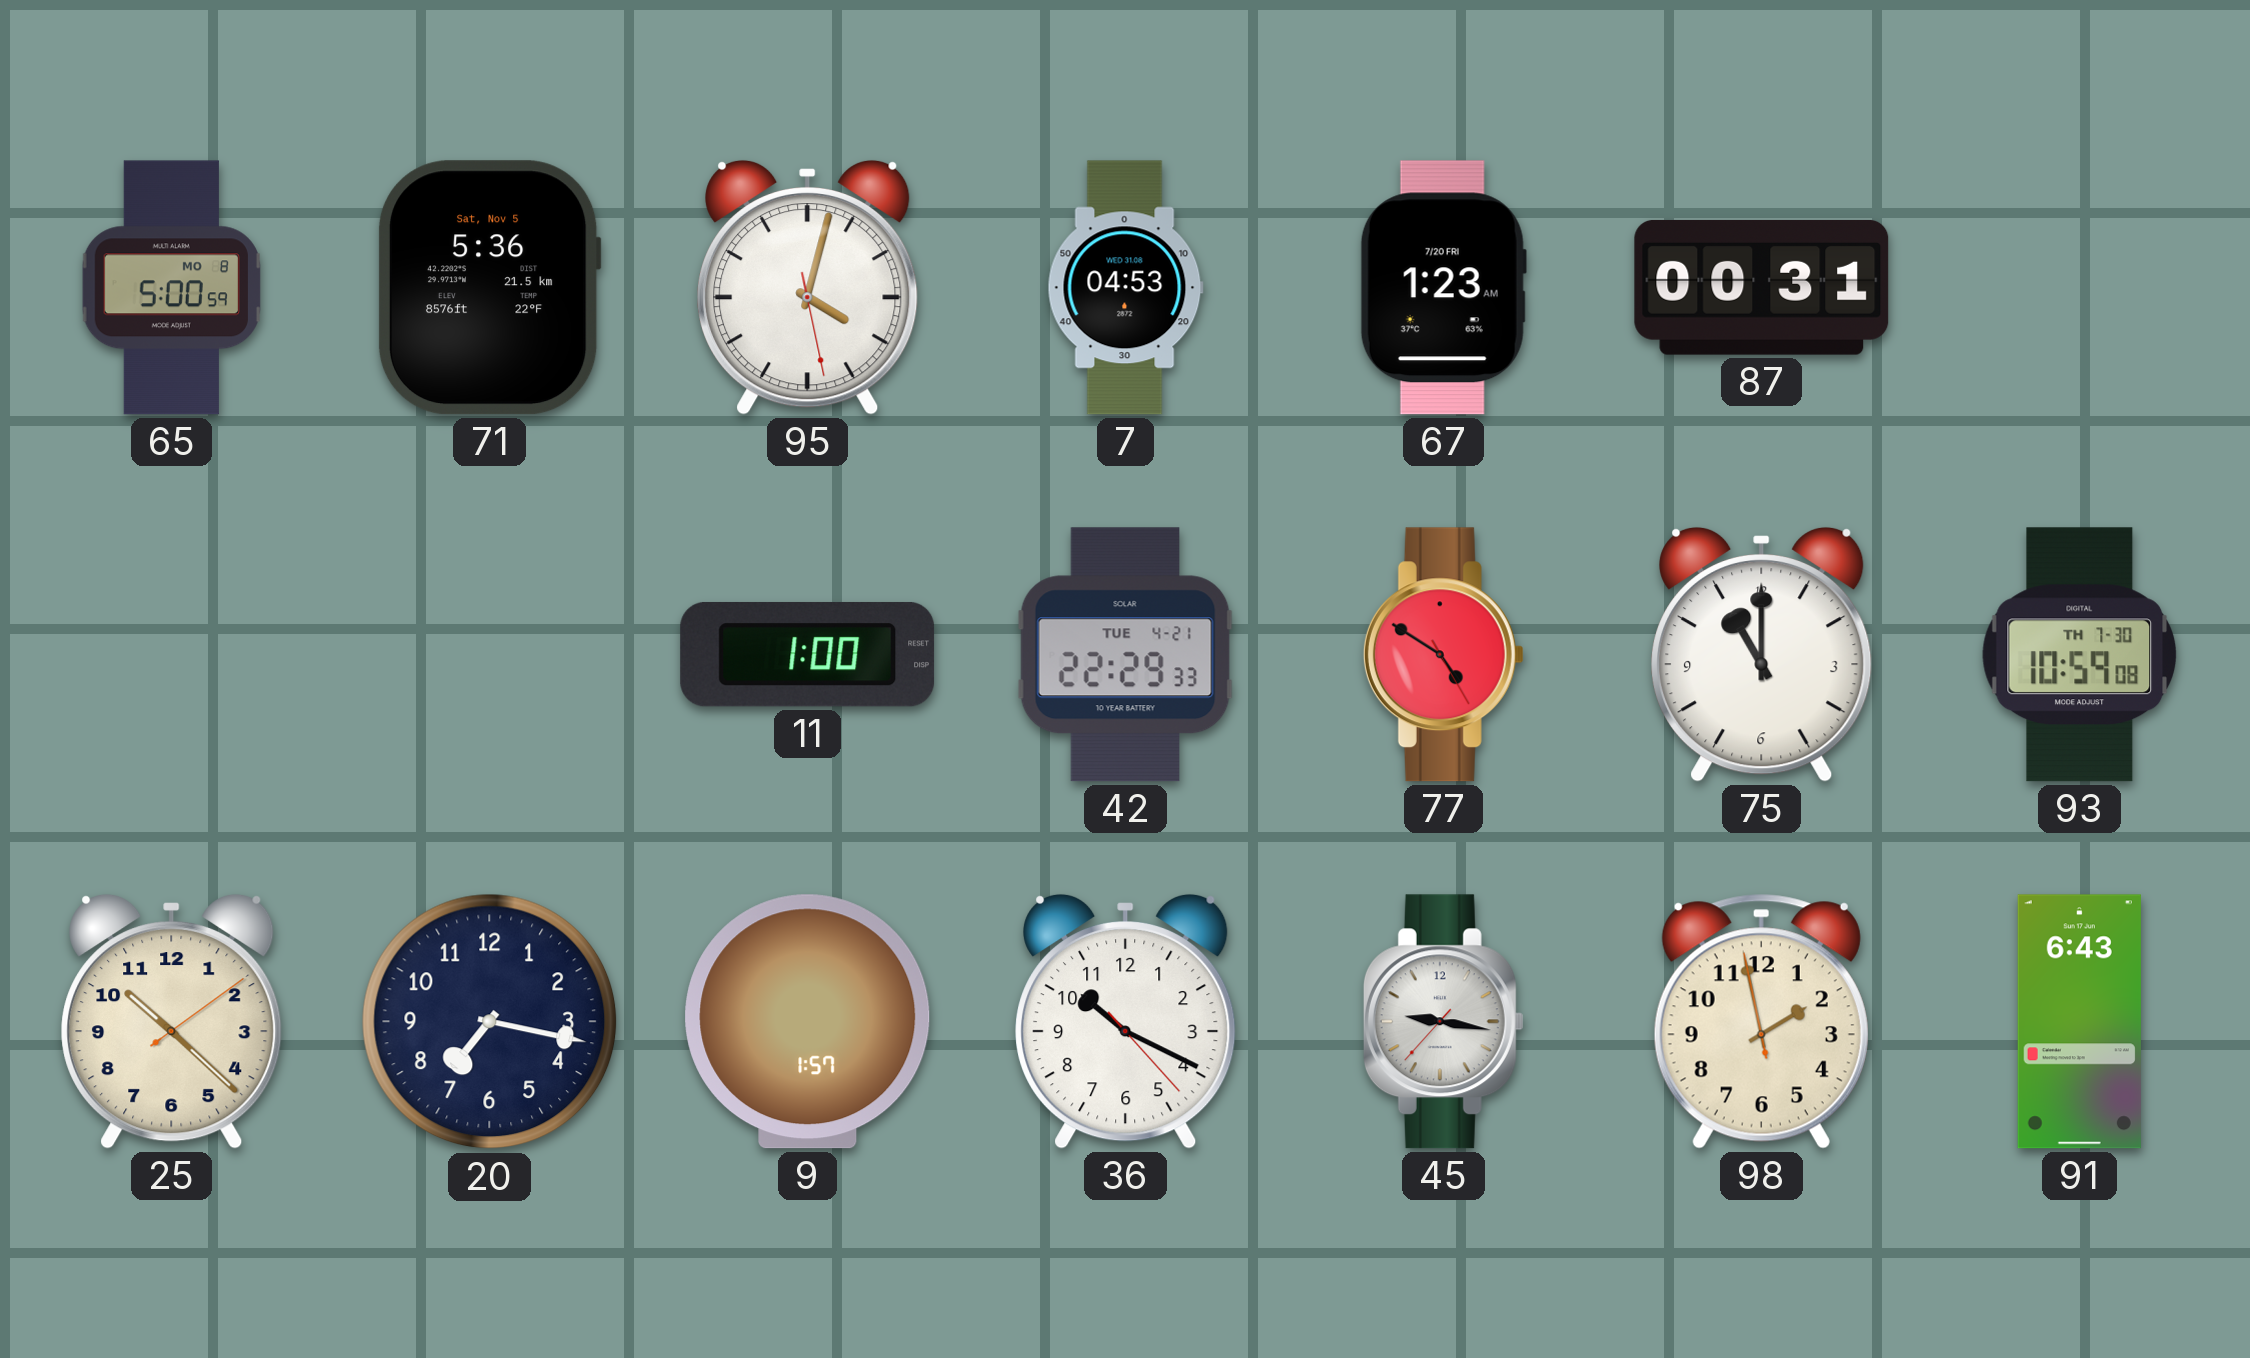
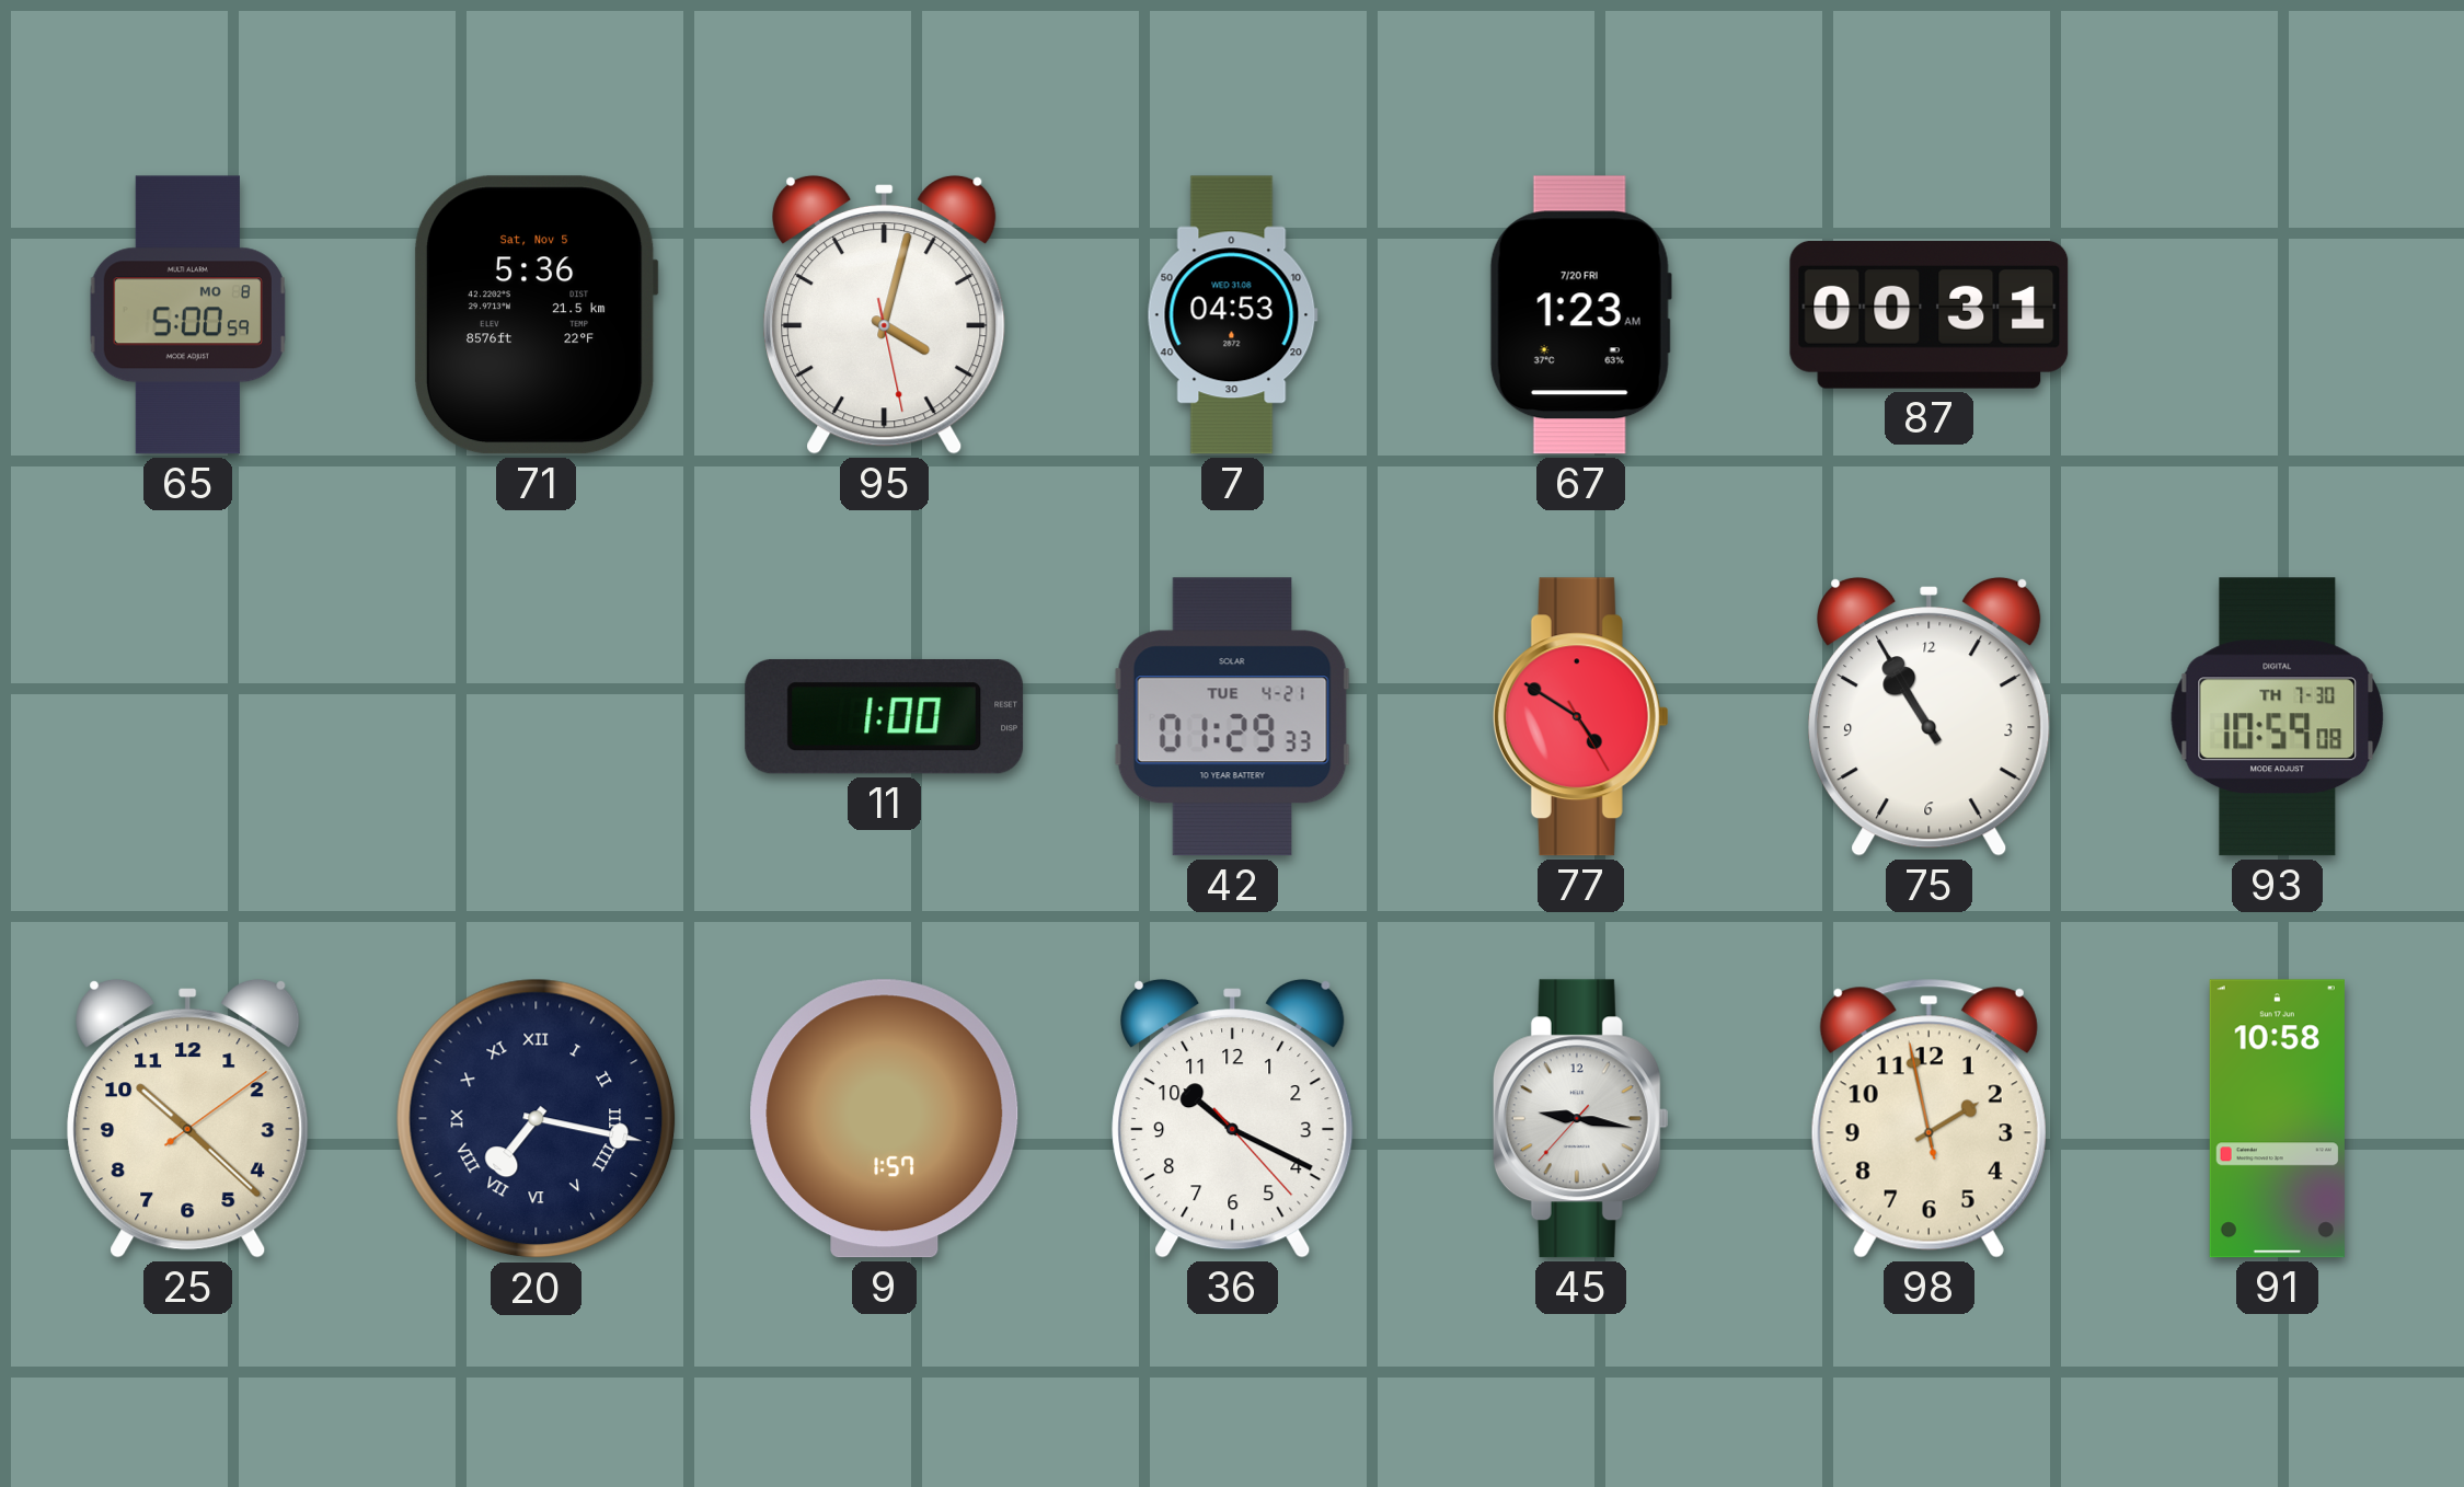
42: 22:29 -> 01:29 (1232, 717)
75: 11:00 -> 10:55 (1930, 716)
20 numerals: Arabic -> Roman (537, 1119)
91: 6:43 -> 10:58 (2277, 1119)
